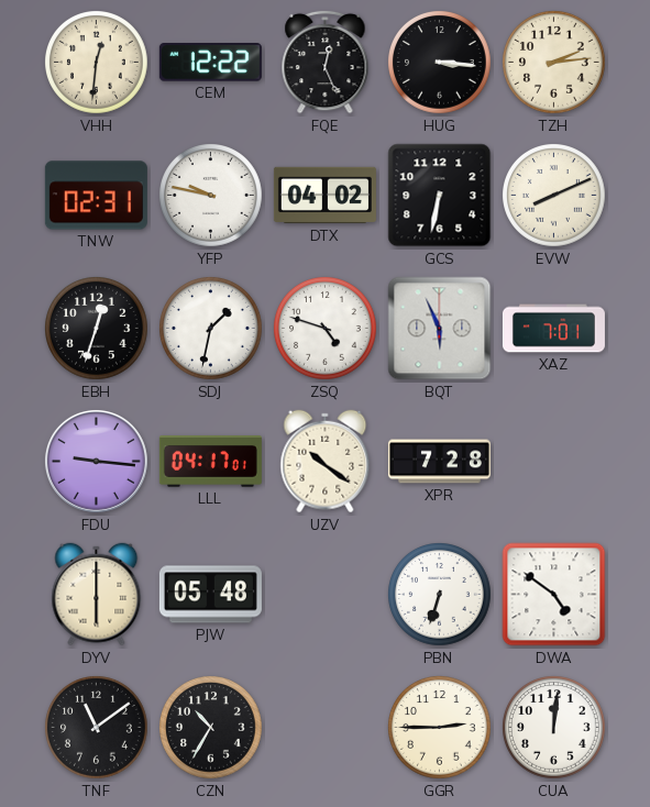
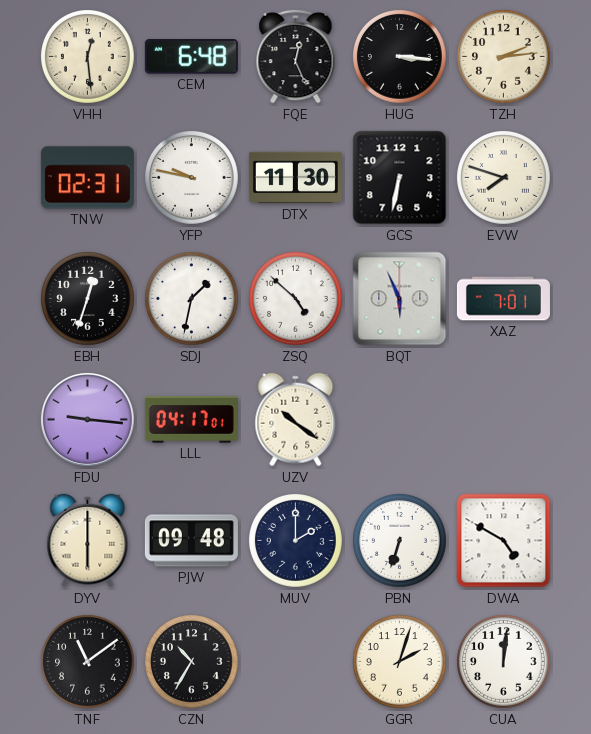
VHH: 12:31 -> 12:29 (88, 57)
CEM: 12:22 -> 6:48 (191, 57)
DTX: 04:02 -> 11:30 (295, 178)
EVW: 8:11 -> 7:48 (504, 178)
ZSQ: 4:48 -> 4:52 (296, 299)
XPR: 7:28 -> none (439, 462)
PJW: 05:48 -> 09:48 (191, 541)
MUV: none -> 2:00 (296, 541)
DWA: 4:51 -> 4:50 (504, 541)
GGR: 2:45 -> 2:03 (400, 662)
